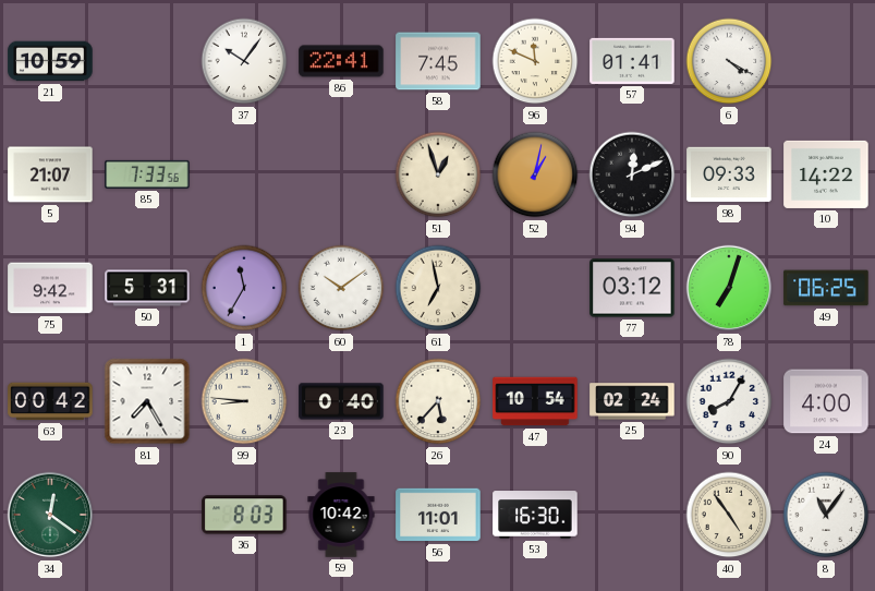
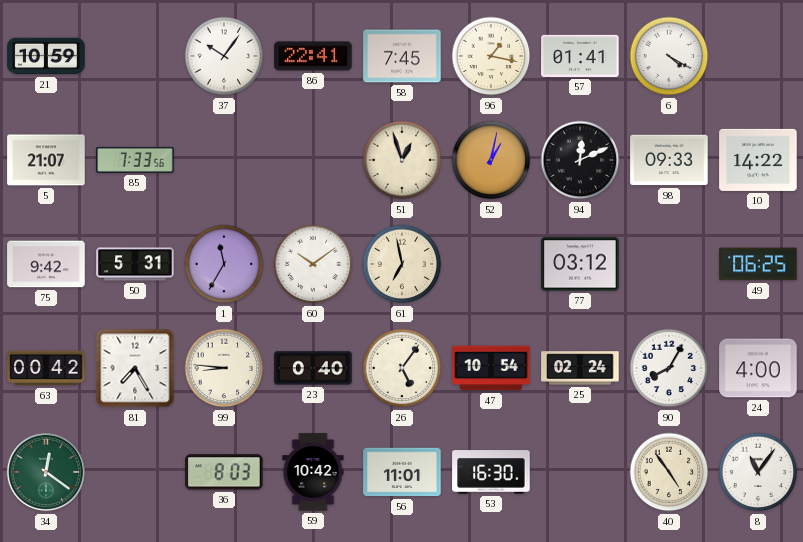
96: 11:49 -> 1:17 (491, 56)
78: 7:03 -> none (729, 288)
26: 5:37 -> 5:06 (402, 368)
